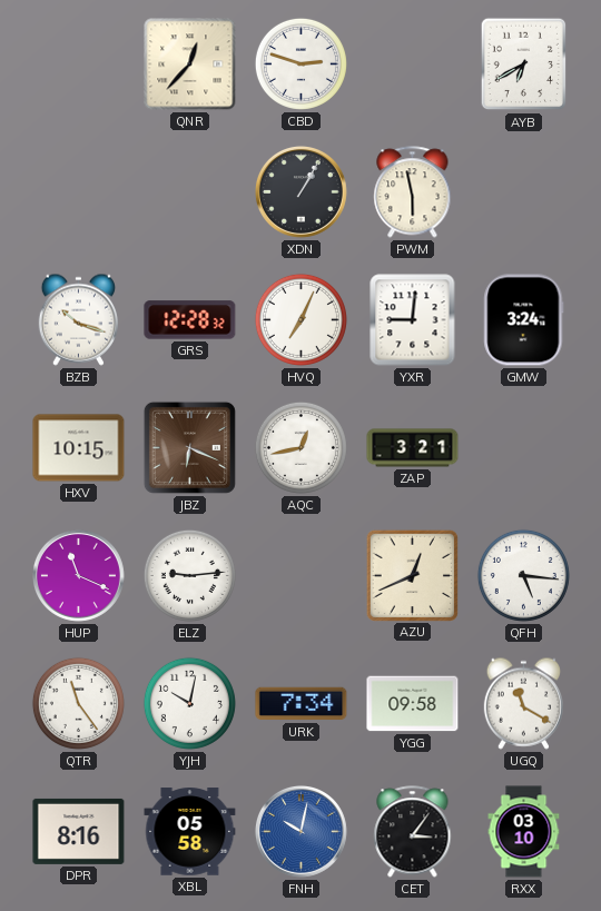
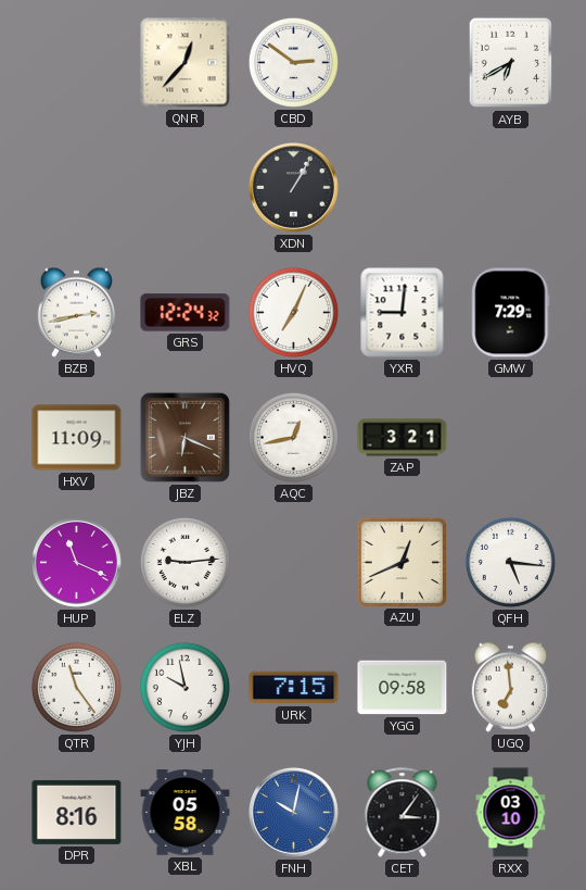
CBD: 2:48 -> 2:51 (293, 62)
PWM: 5:58 -> none (413, 192)
BZB: 10:18 -> 2:43 (76, 312)
GRS: 12:28 -> 12:24 (186, 313)
GMW: 3:24 -> 7:29 (511, 313)
HXV: 10:15 -> 11:09 (77, 438)
YJH: 10:02 -> 9:58 (184, 687)
URK: 7:34 -> 7:15 (294, 688)
UGQ: 11:20 -> 6:59 (510, 687)
